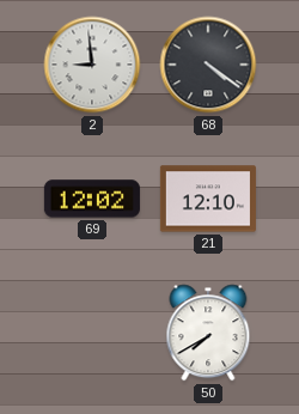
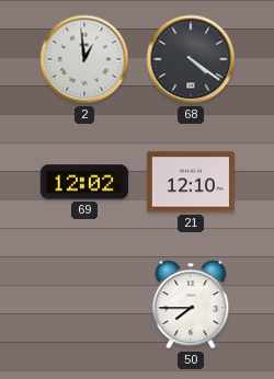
2: 8:59 -> 12:59 (84, 59)
50: 7:40 -> 7:45 (191, 305)
